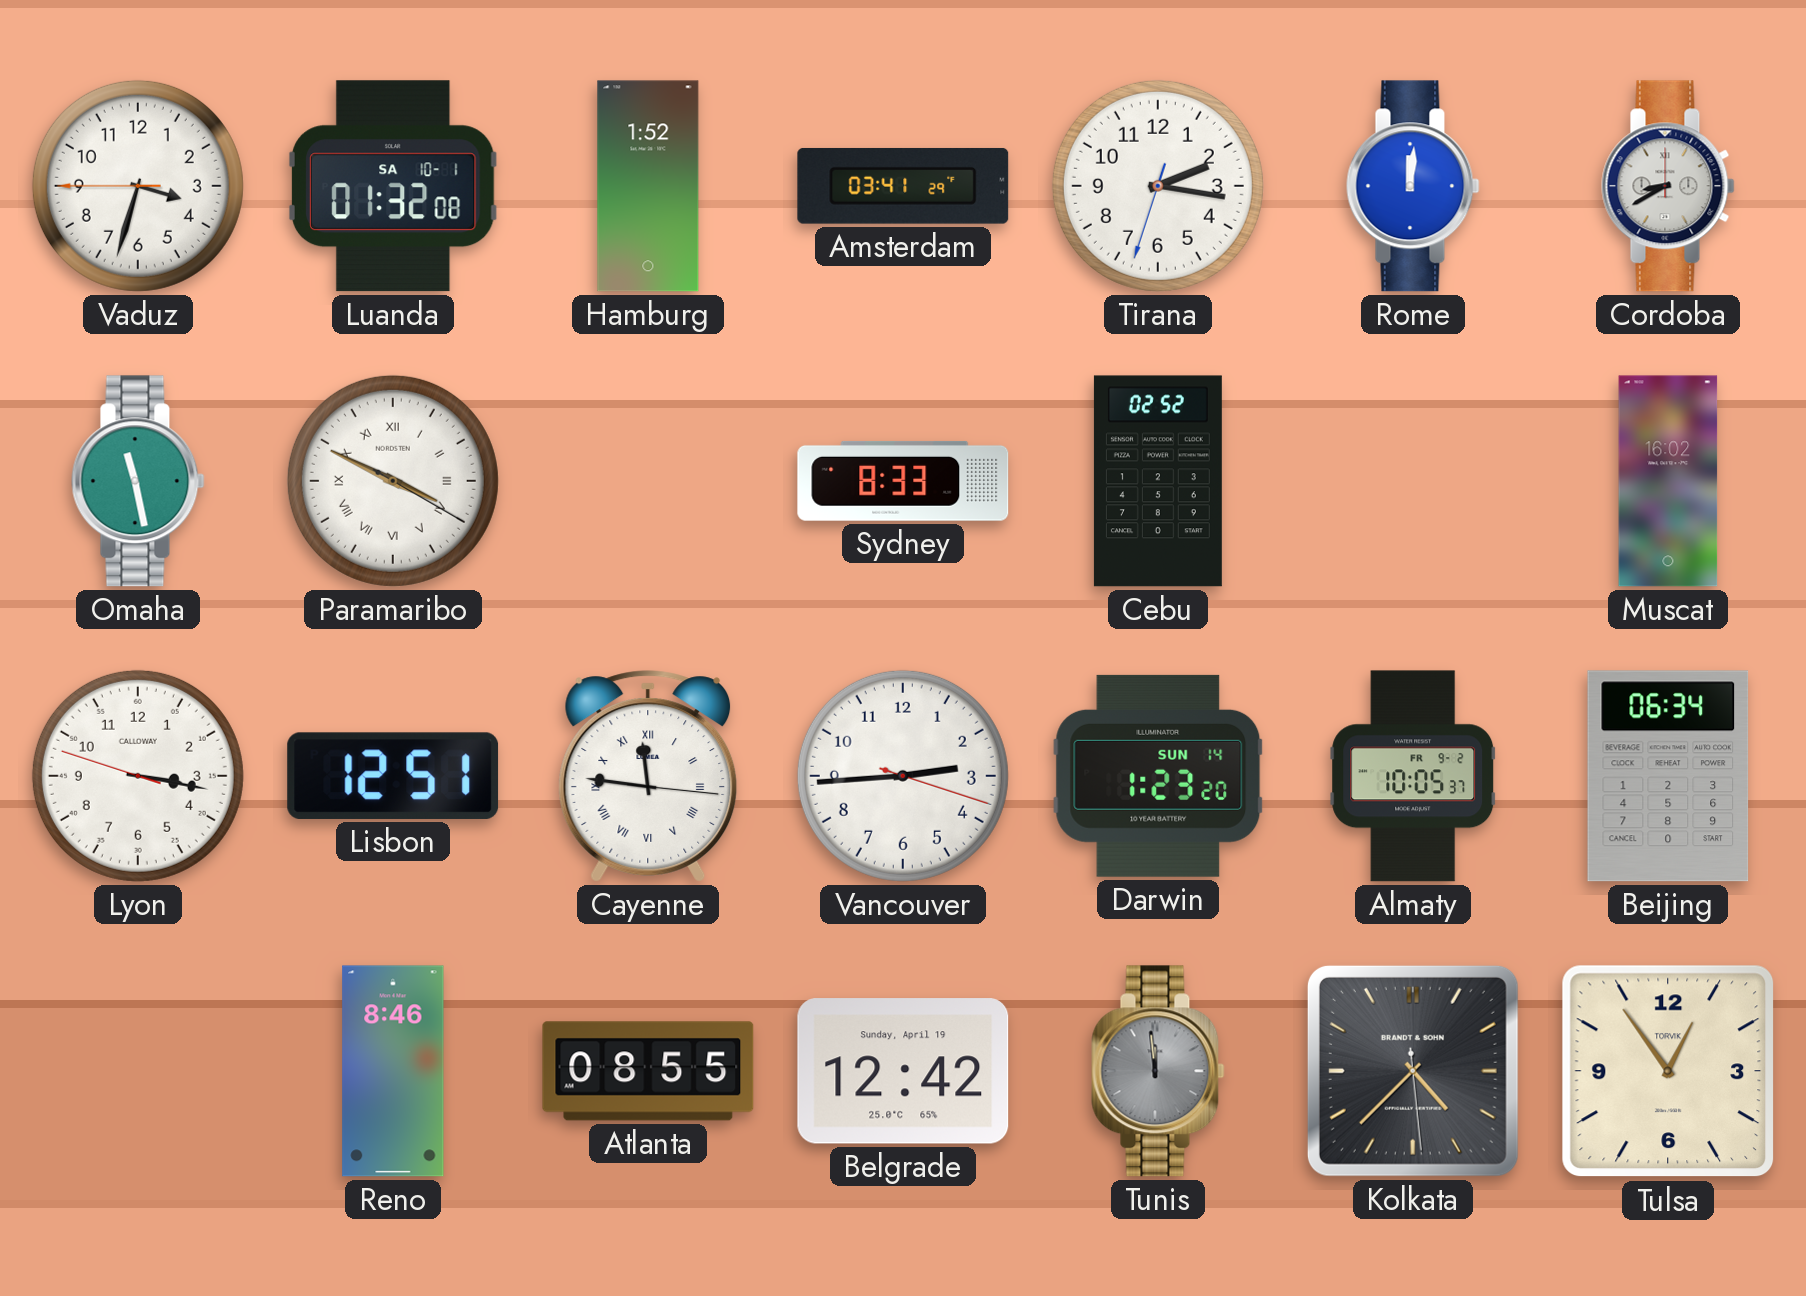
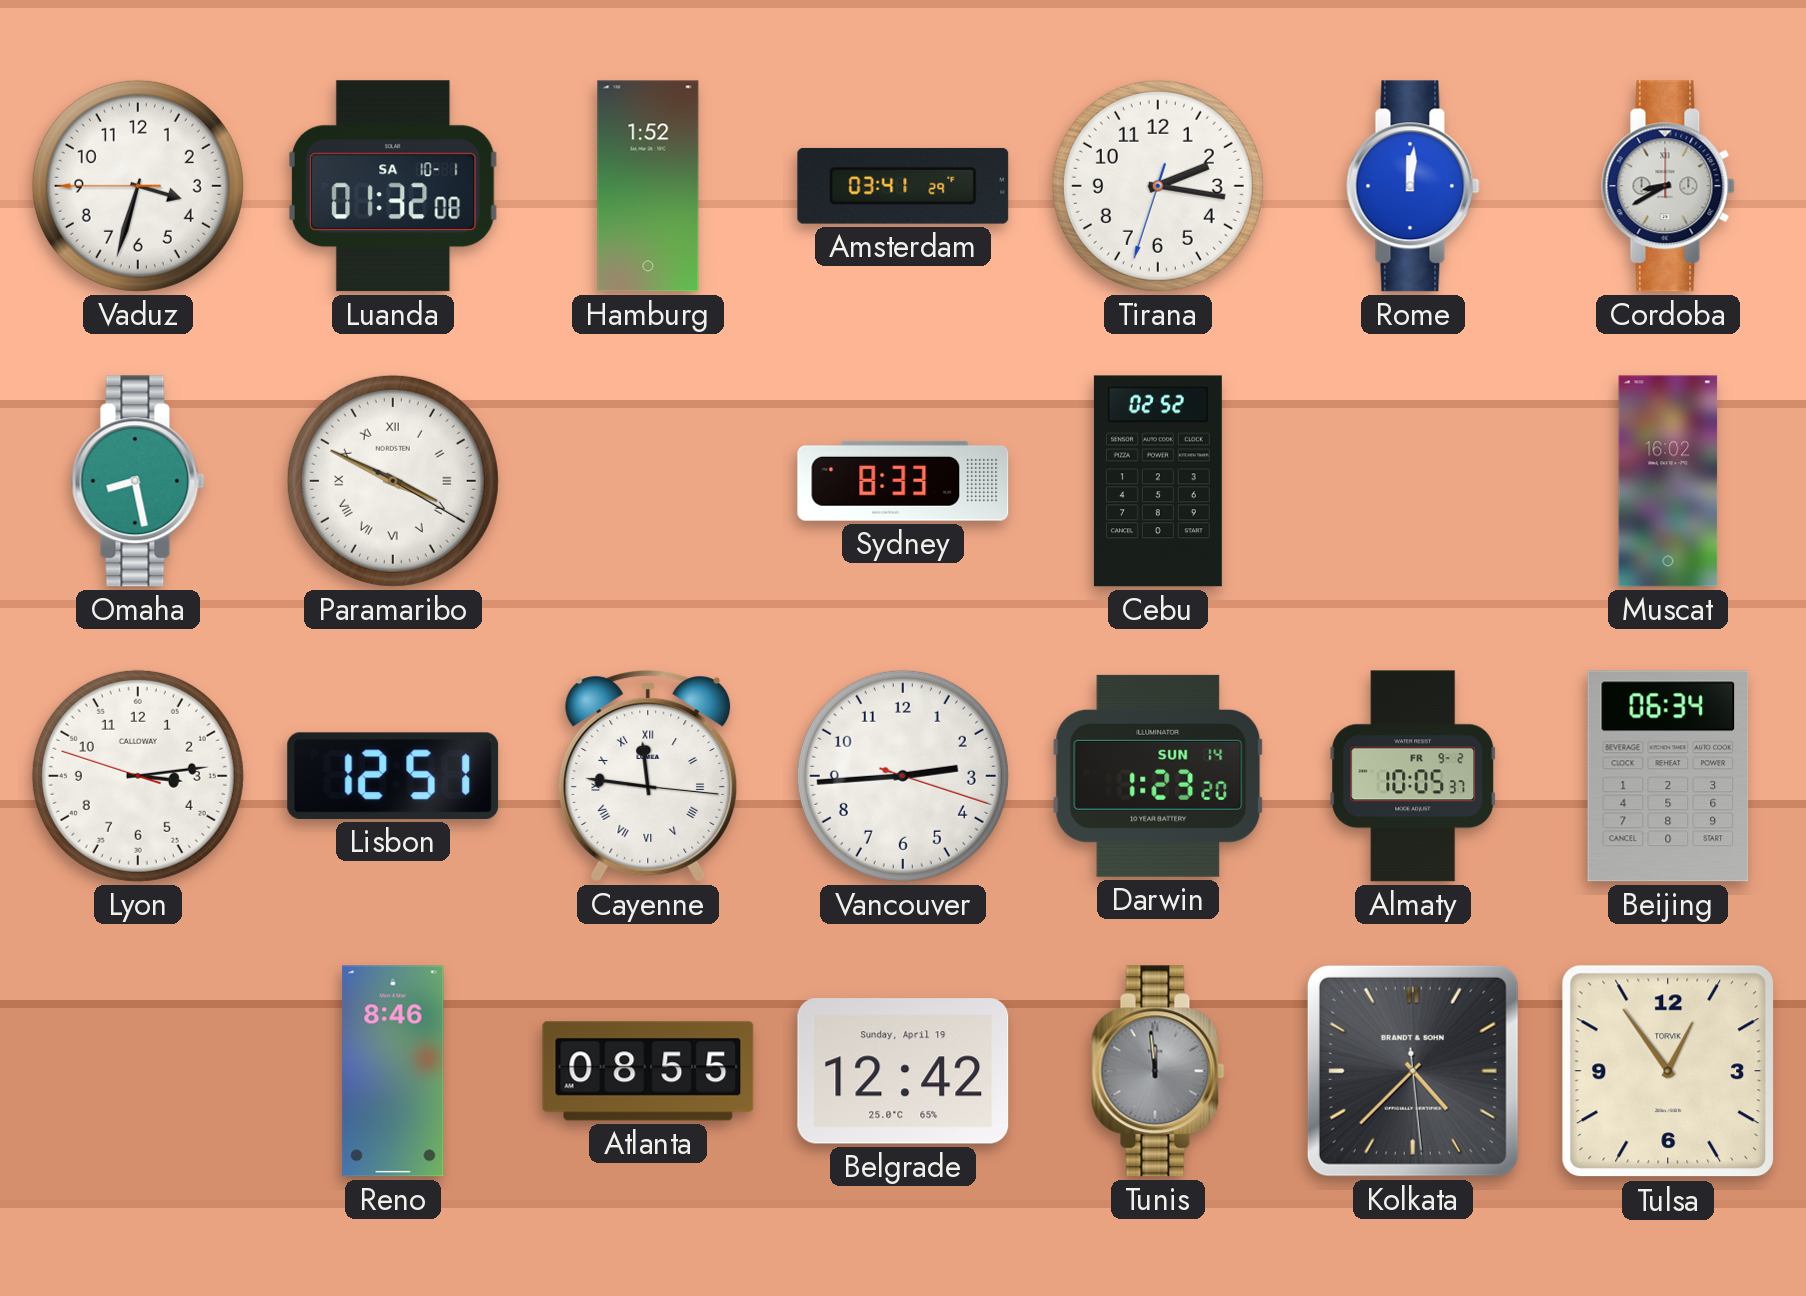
Omaha: 11:28 -> 8:28 (138, 481)
Lyon: 3:16 -> 3:13 (138, 776)
